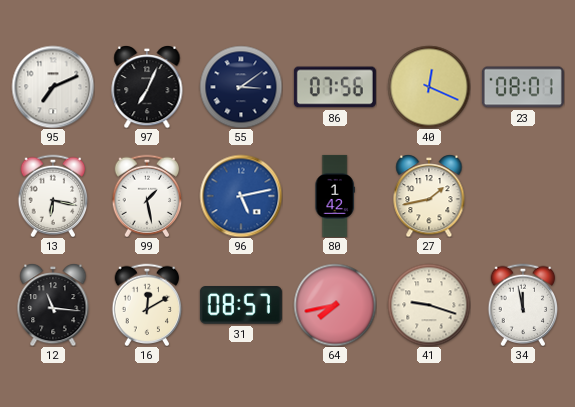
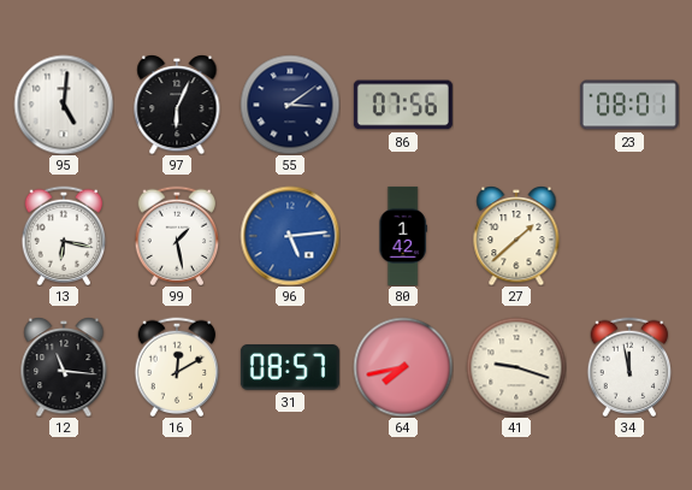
95: 7:11 -> 5:01 (64, 105)
97: 7:04 -> 6:04 (177, 105)
40: 12:19 -> none (429, 87)
96: 5:13 -> 5:14 (290, 236)
27: 1:43 -> 1:38 (516, 236)
